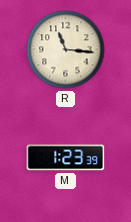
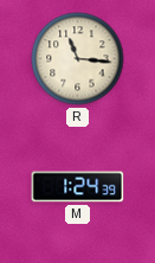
M: 1:23 -> 1:24 (78, 187)
